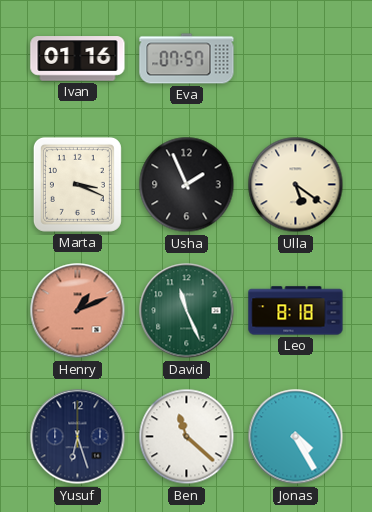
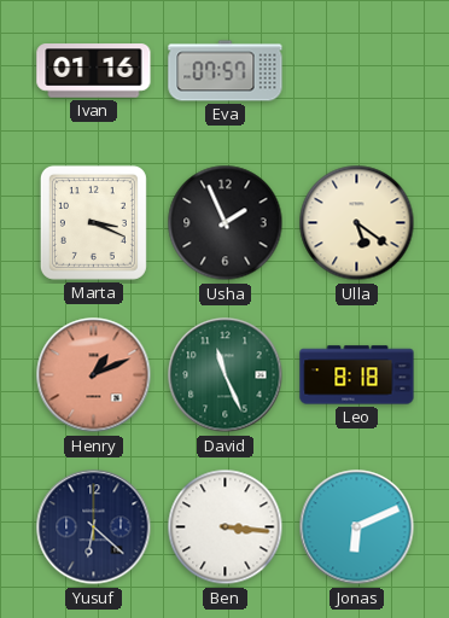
Yusuf: 6:27 -> 6:22 (94, 527)
Ben: 11:22 -> 3:16 (226, 527)
Jonas: 4:25 -> 6:11 (357, 527)
